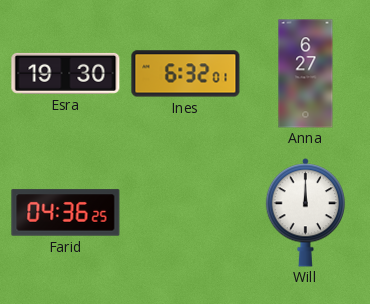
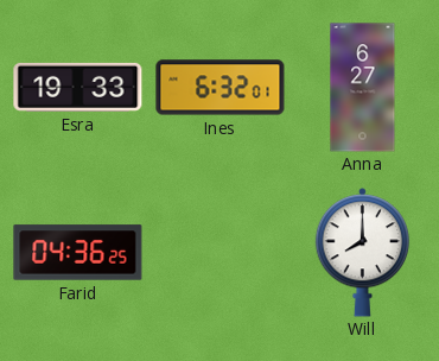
Esra: 19:30 -> 19:33 (78, 87)
Will: 12:00 -> 8:00 (363, 253)
